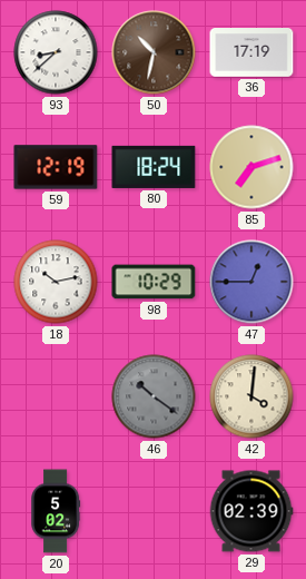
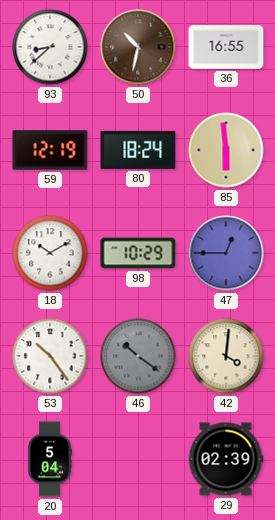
36: 17:19 -> 16:55 (226, 48)
85: 7:12 -> 5:59 (226, 150)
18: 10:13 -> 10:10 (50, 253)
53: none -> 10:24 (50, 356)
20: 5:02 -> 5:04 (50, 459)
